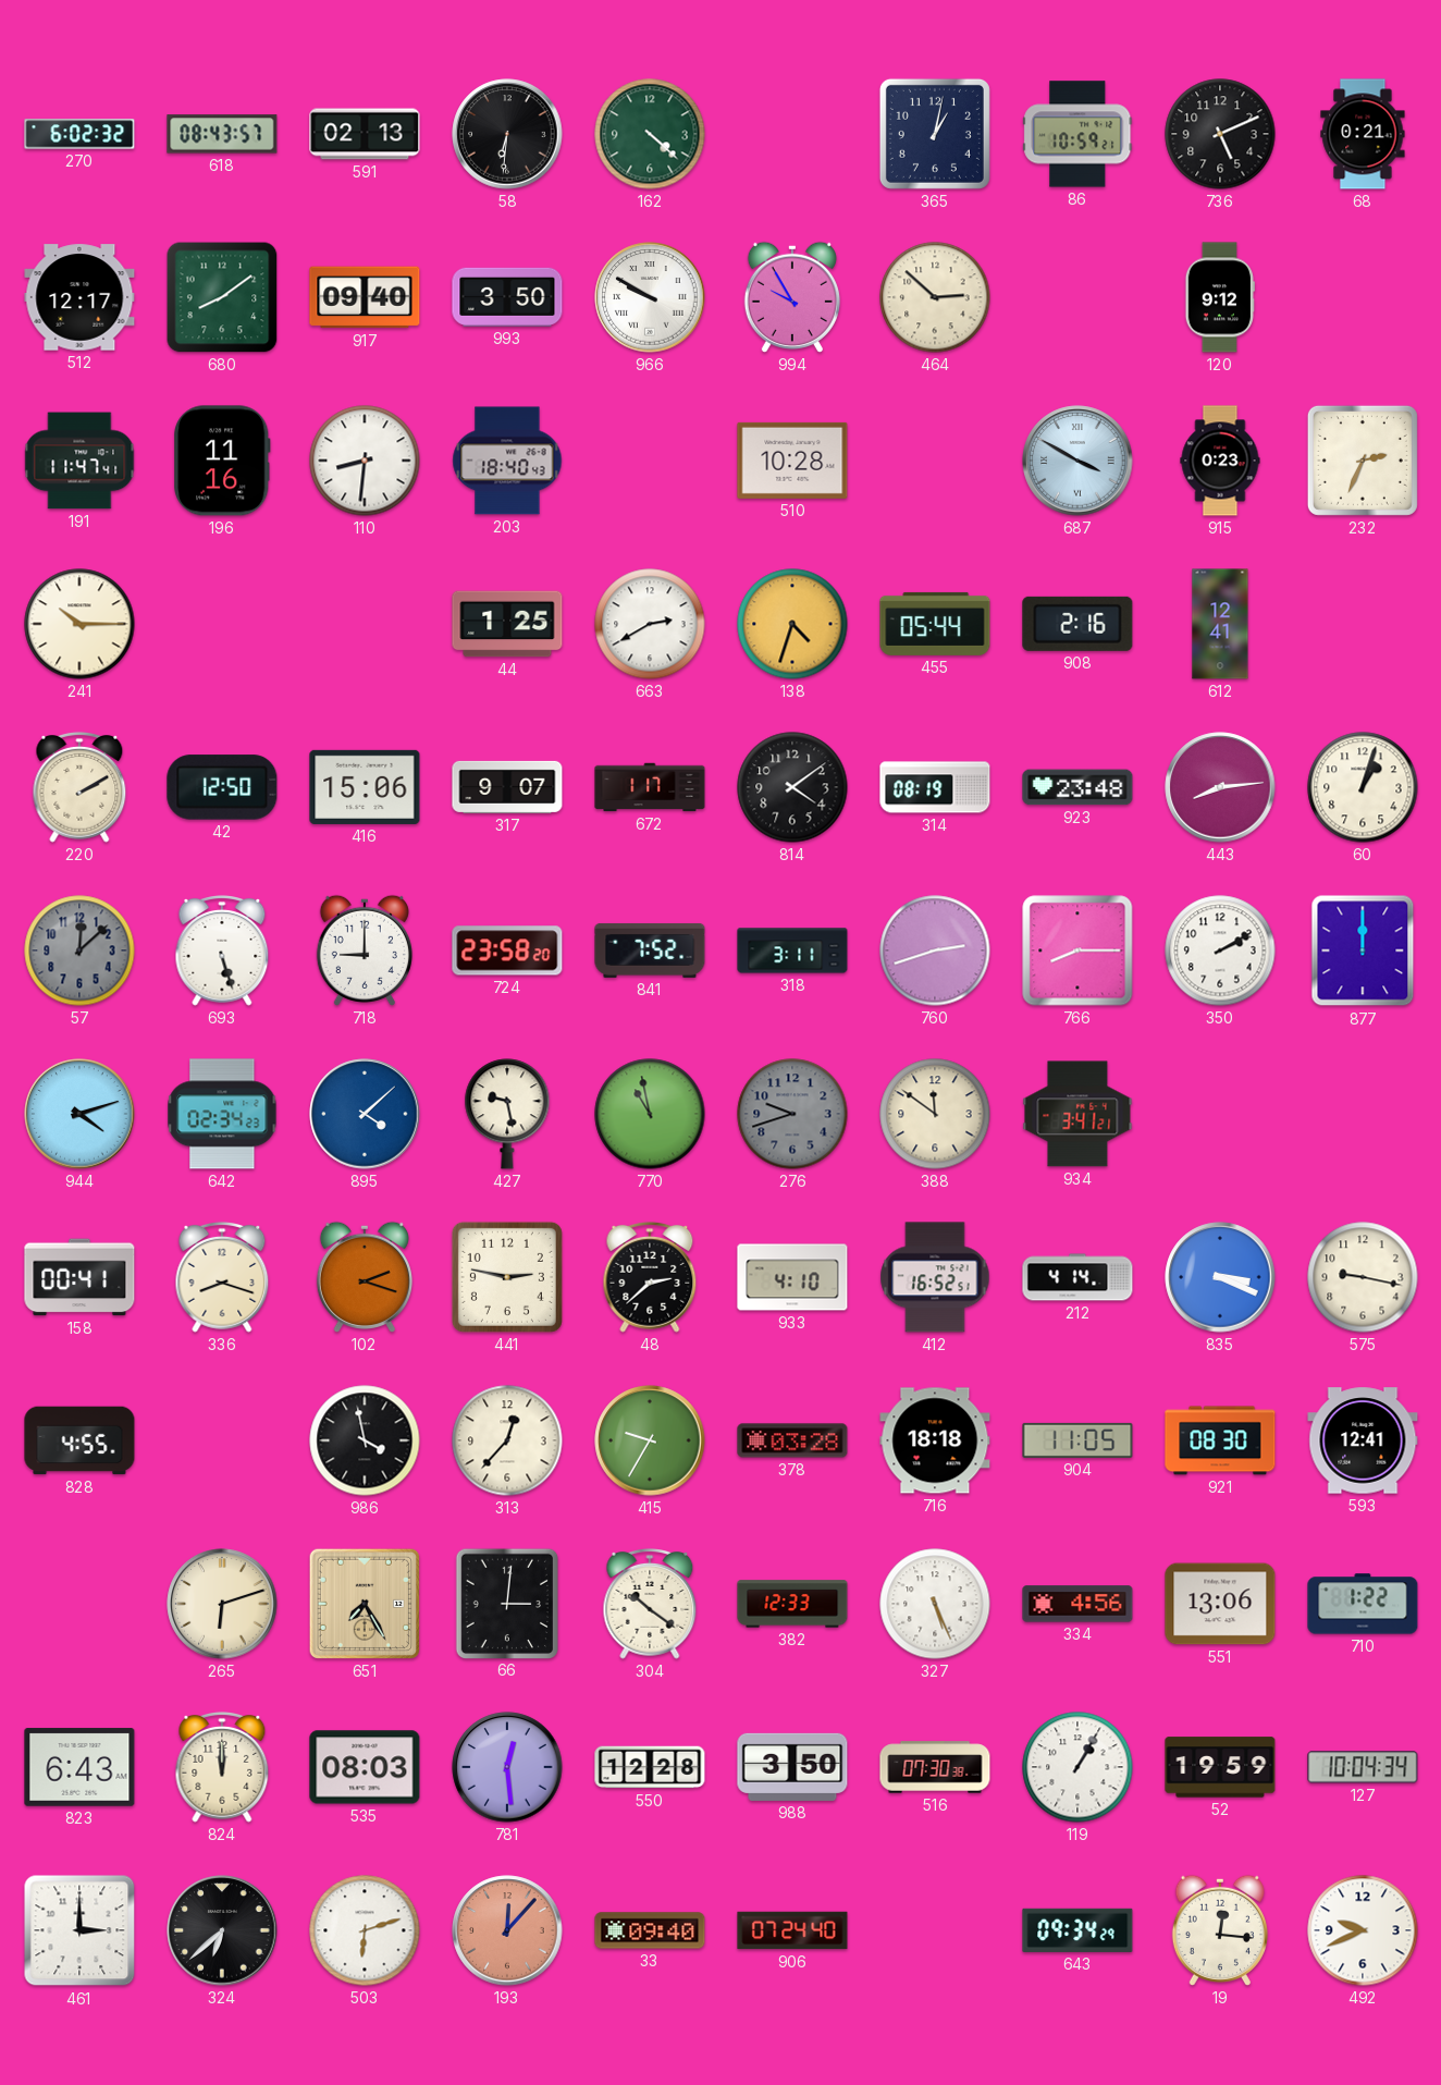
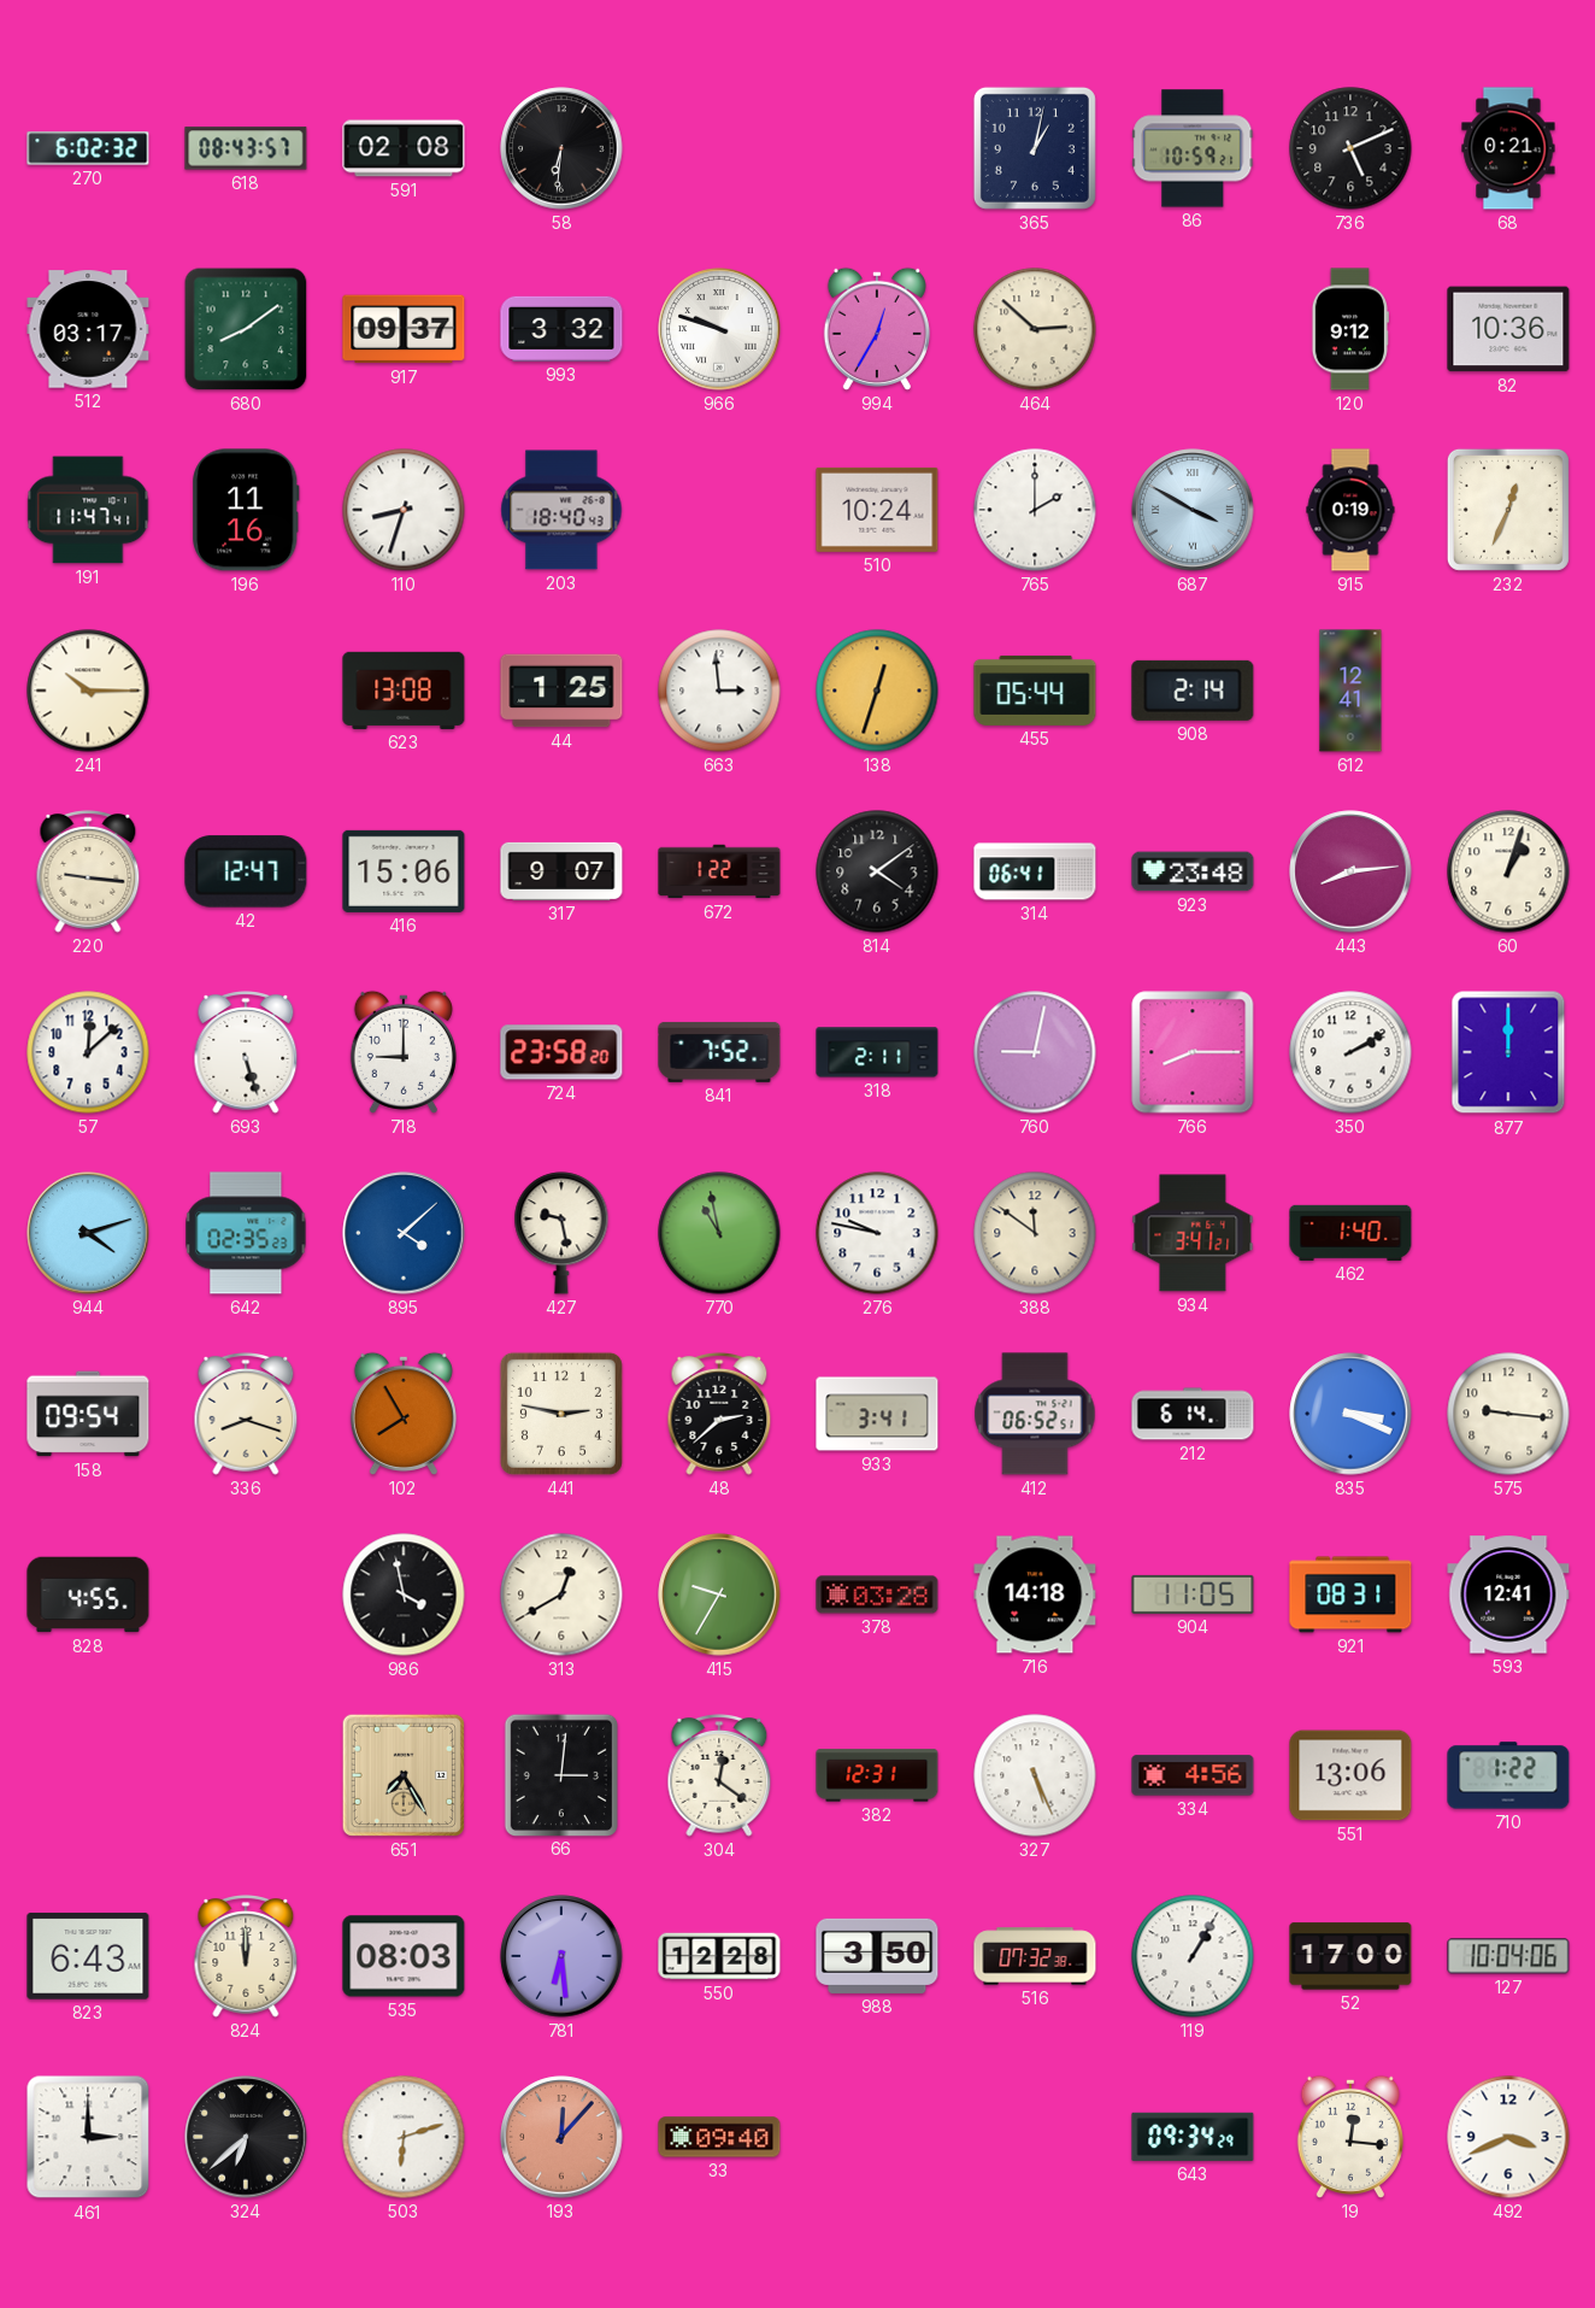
591: 02:13 -> 02:08 (404, 148)
162: 4:22 -> none (650, 134)
512: 12:17 -> 03:17 (88, 329)
917: 09:40 -> 09:37 (404, 329)
993: 3:50 -> 3:32 (561, 329)
966: 9:50 -> 9:48 (719, 329)
994: 9:55 -> 12:35 (877, 329)
82: none -> 10:36 (1508, 329)
110: 8:31 -> 8:33 (404, 510)
510: 10:28 -> 10:24 (877, 510)
765: none -> 2:00 (1035, 510)
915: 0:23 -> 0:19 (1350, 510)
232: 2:34 -> 12:34 (1508, 510)
623: none -> 13:08 (404, 691)
663: 2:40 -> 2:59 (719, 691)
138: 4:33 -> 12:33 (877, 691)
908: 2:16 -> 2:14 (1193, 691)
220: 2:10 -> 9:16 (88, 873)
42: 12:50 -> 12:47 (246, 871)
672: 1:17 -> 1:22 (719, 871)
314: 08:19 -> 06:41 (1035, 871)
57 dial: grey -> white (88, 1052)
318: 3:11 -> 2:11 (877, 1052)
760: 2:42 -> 9:02 (1035, 1052)
642: 02:34 -> 02:35 (246, 1233)
276: 9:42 -> 9:47 (877, 1233)
276 dial: grey -> white (877, 1233)
462: none -> 1:40 (1350, 1233)
158: 00:41 -> 09:54 (88, 1414)
102: 2:18 -> 7:55 (404, 1414)
933: 4:10 -> 3:41 (877, 1414)
412: 16:52 -> 06:52 (1035, 1414)
212: 4:14 -> 6:14 (1193, 1414)
575: 9:17 -> 9:16 (1508, 1414)
313: 12:37 -> 12:40 (561, 1595)
716: 18:18 -> 14:18 (1035, 1595)
921: 08:30 -> 08:31 (1350, 1595)
265: 6:12 -> none (222, 1604)
304: 10:21 -> 12:21 (719, 1776)
382: 12:33 -> 12:31 (877, 1775)
781: 12:29 -> 6:29 (561, 1956)
516: 07:30 -> 07:32 (1035, 1956)
52: 19:59 -> 17:00 (1350, 1956)
127: 10:04:34 -> 10:04:06 (1508, 1956)
906: 07:24 -> none (792, 1930)
492: 9:41 -> 3:41 (1508, 2137)
